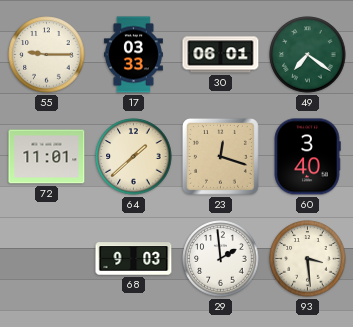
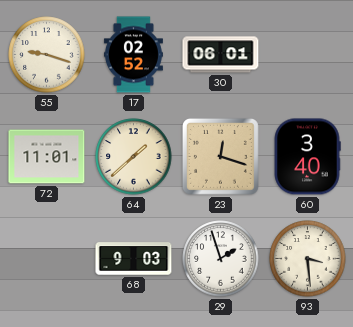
55: 9:15 -> 9:18 (47, 55)
17: 03:33 -> 02:52 (133, 55)
49: 7:21 -> none (308, 55)
29: 1:59 -> 1:57 (221, 259)
